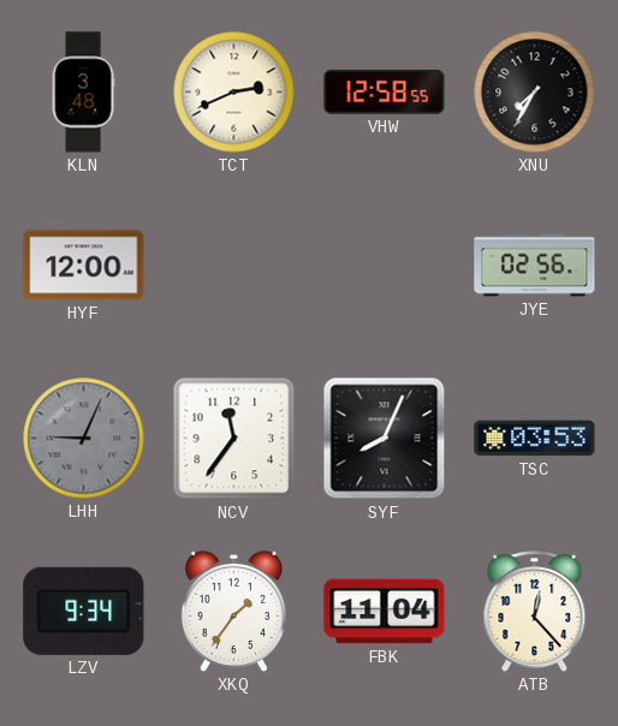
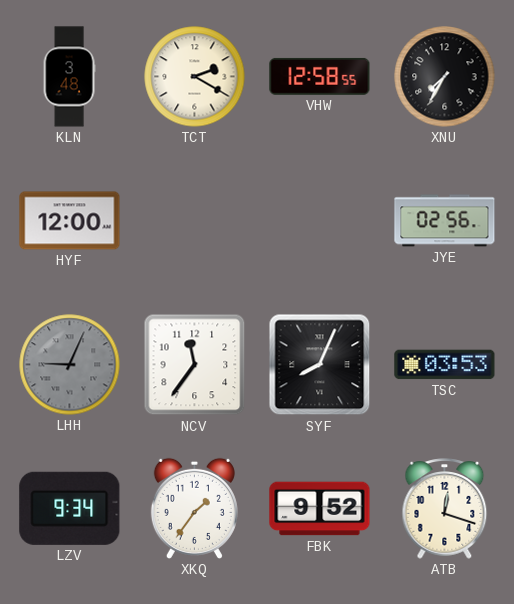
TCT: 2:41 -> 2:20 (195, 77)
FBK: 11:04 -> 9:52 (320, 509)
ATB: 12:23 -> 12:18 (445, 509)
